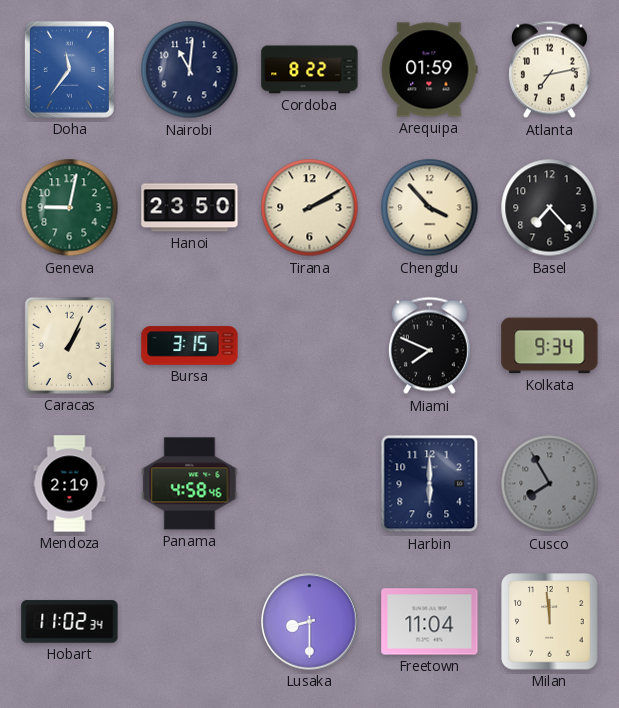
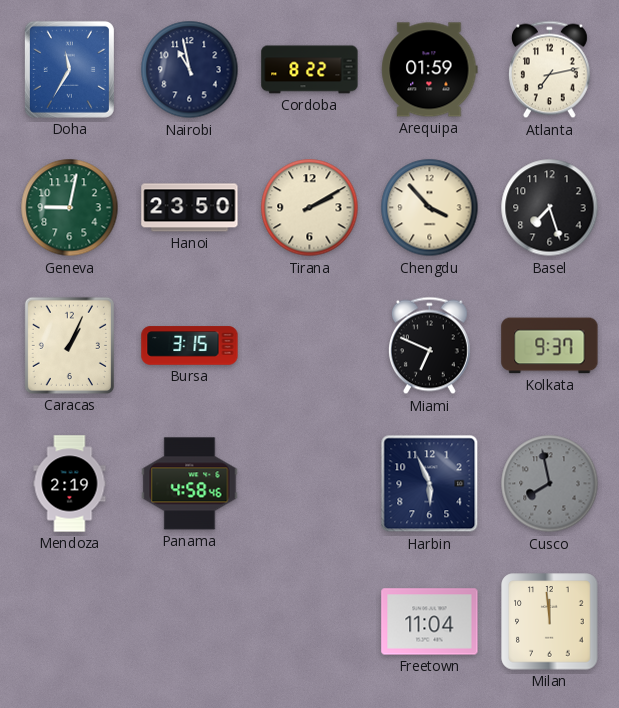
Doha: 11:36 -> 11:35 (69, 69)
Nairobi: 11:01 -> 10:58 (190, 70)
Basel: 7:23 -> 7:27 (550, 208)
Miami: 7:49 -> 6:49 (429, 346)
Kolkata: 9:34 -> 9:37 (550, 346)
Harbin: 6:00 -> 5:56 (430, 484)
Cusco: 7:55 -> 7:58 (550, 484)
Hobart: 11:02 -> none (70, 622)
Lusaka: 8:30 -> none (310, 622)
